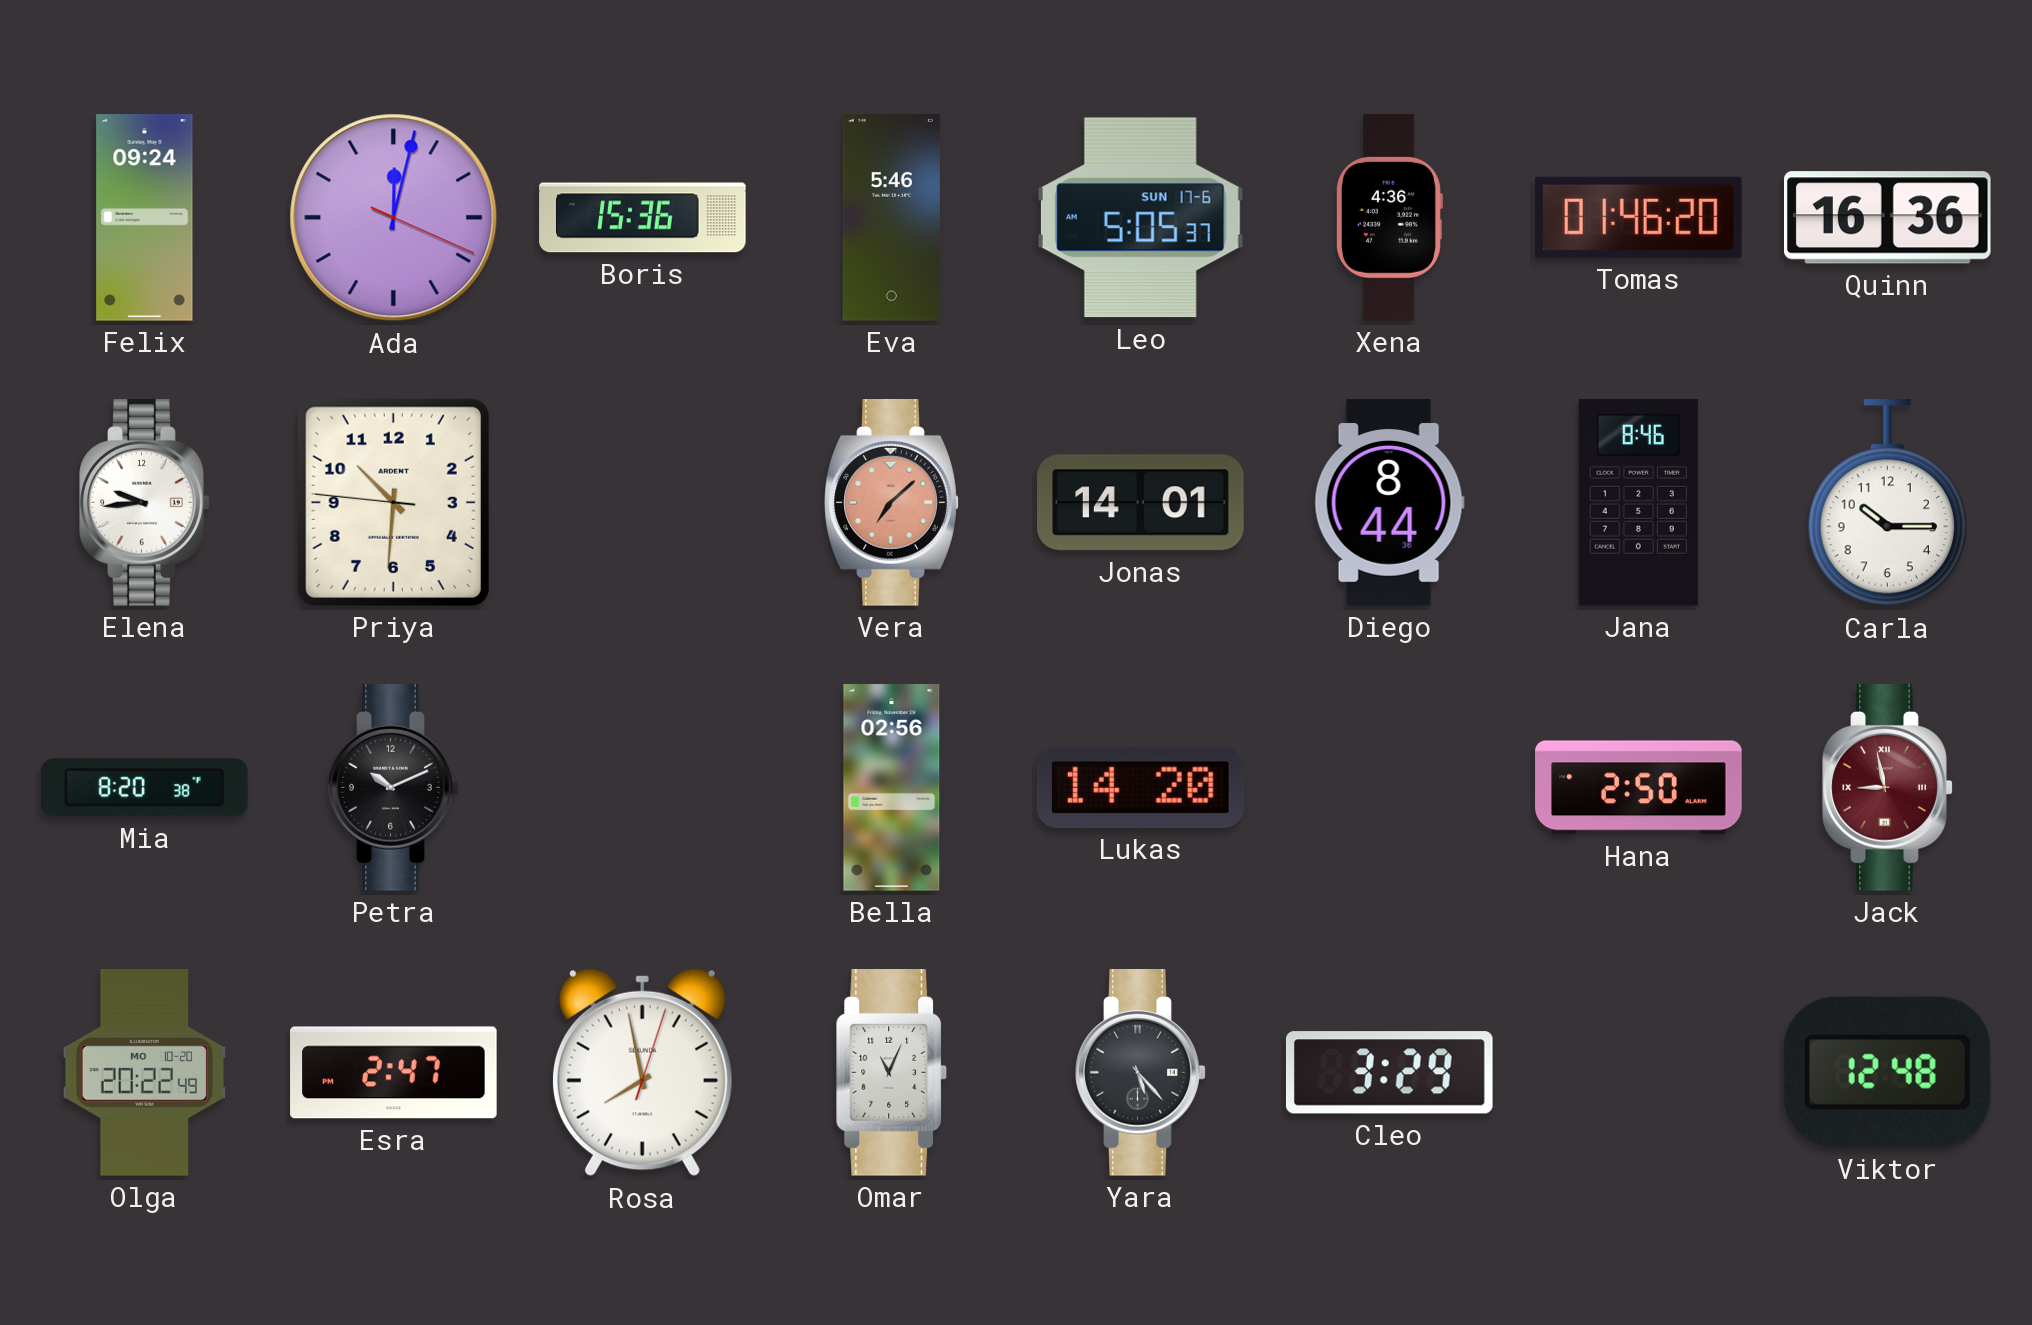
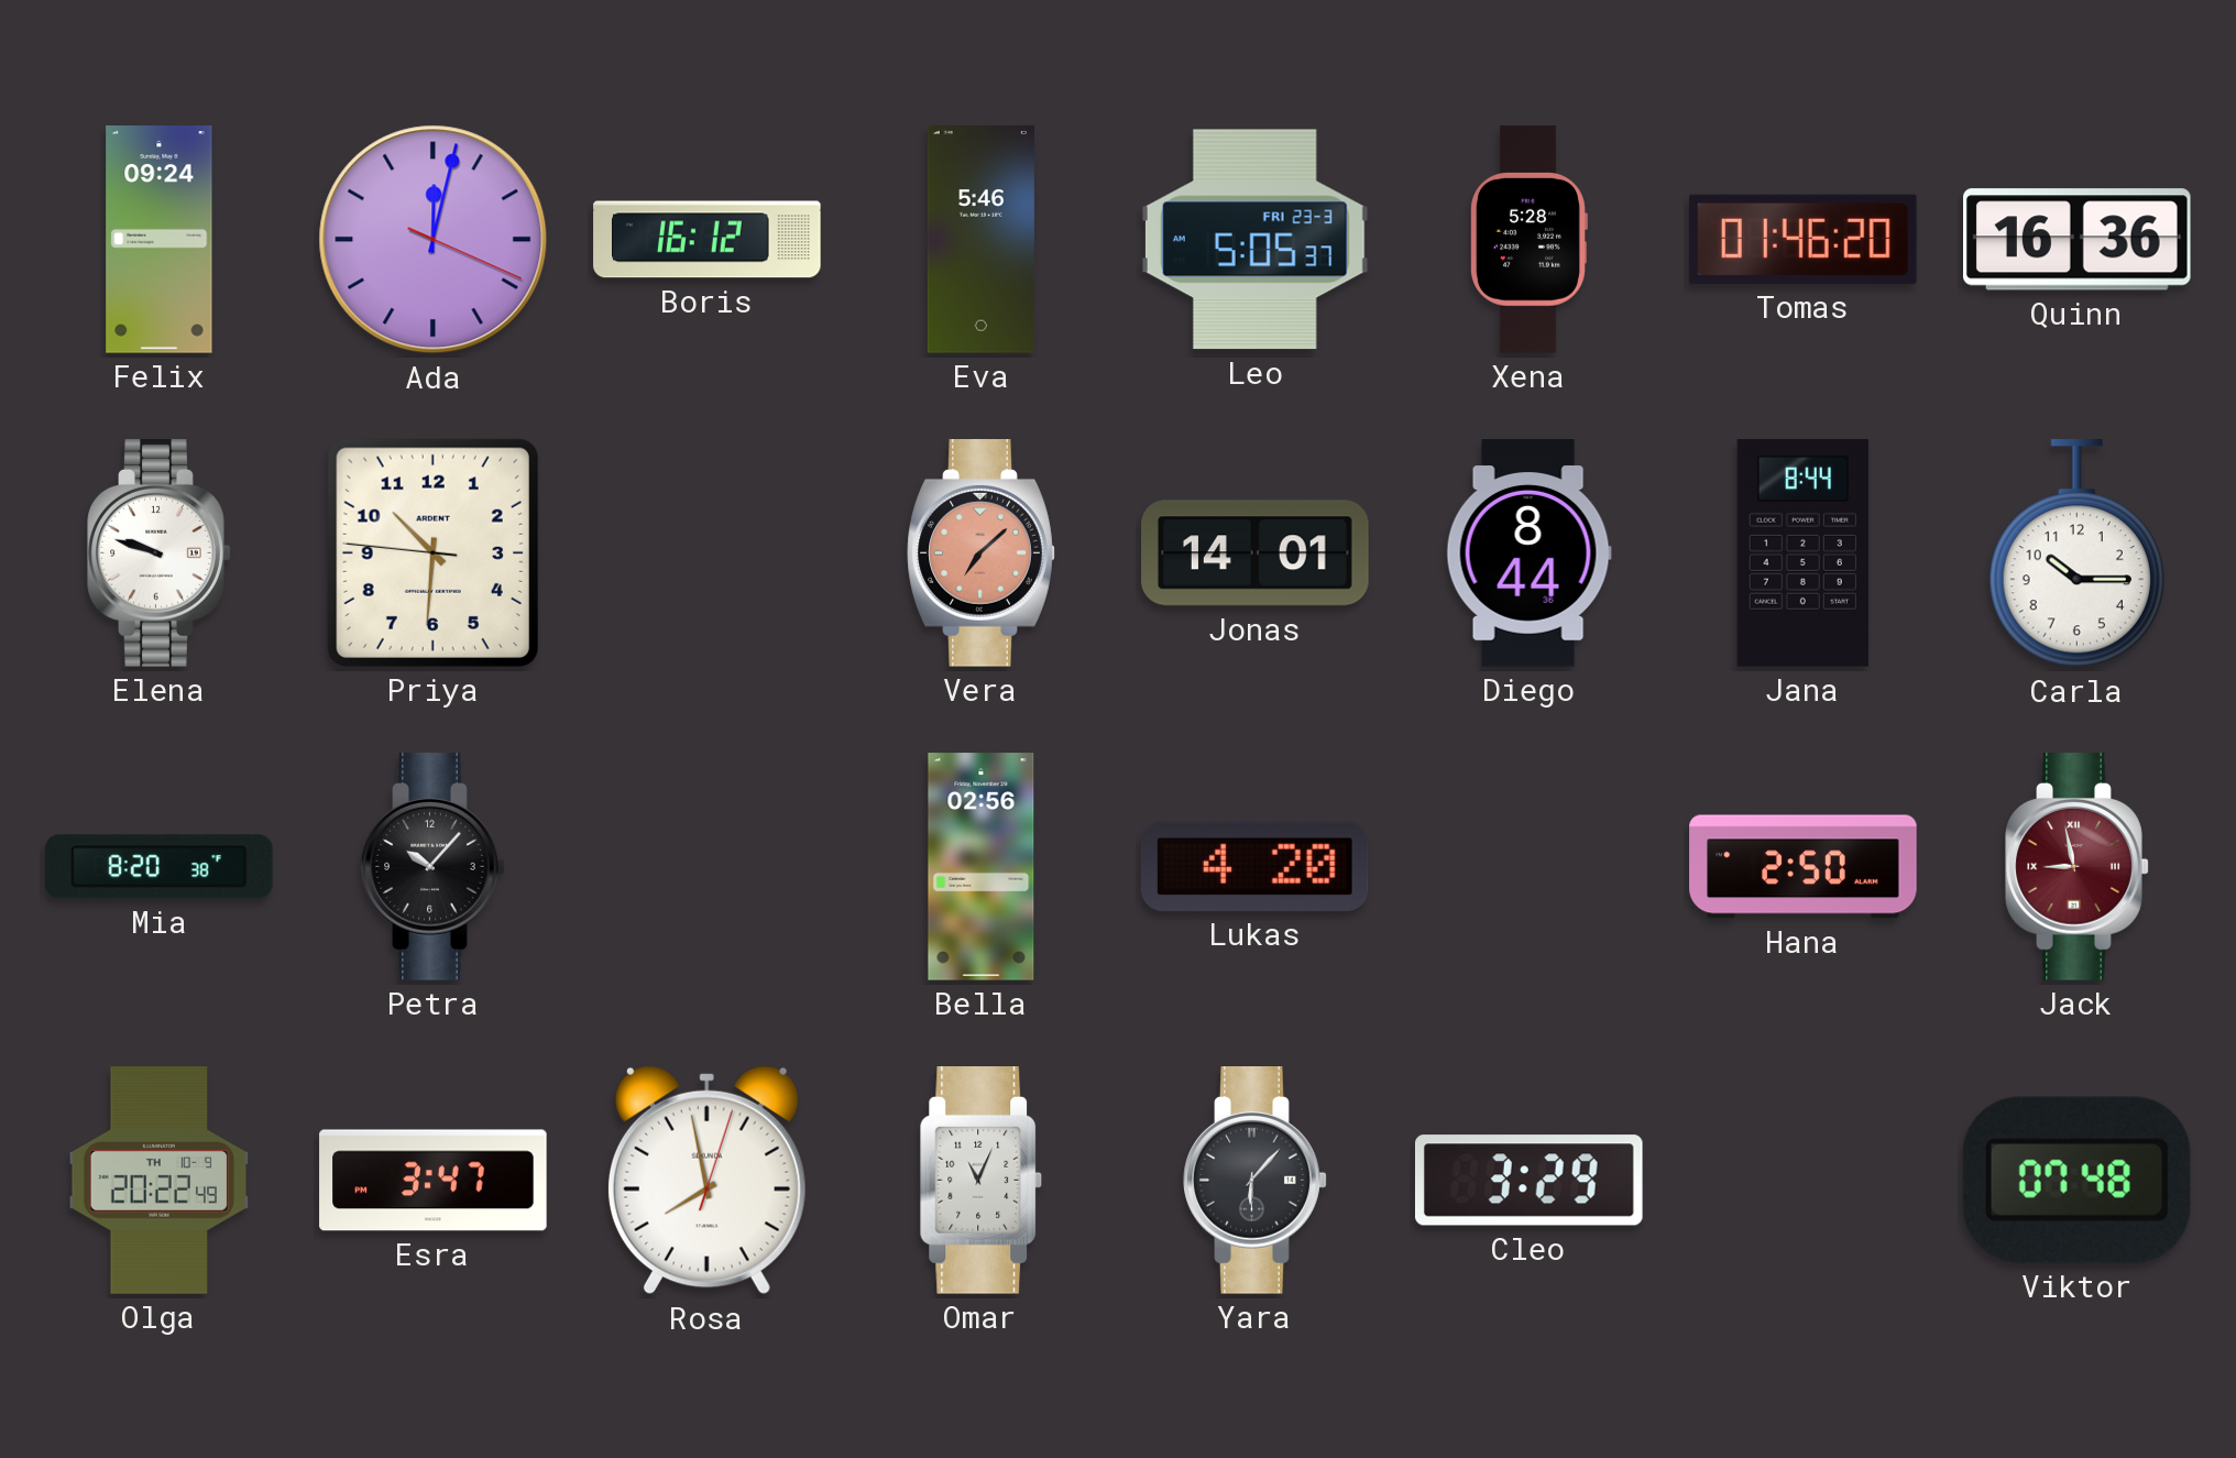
Boris: 15:36 -> 16:12 (708, 240)
Leo date: SUN 17-6 -> FRI 23-3 (1254, 240)
Xena: 4:36 -> 5:28 (1530, 240)
Elena: 9:44 -> 9:48 (160, 553)
Jana: 8:46 -> 8:44 (1802, 553)
Petra: 10:11 -> 10:07 (434, 867)
Lukas: 14:20 -> 4:20 (1254, 866)
Olga date: MO 10-20 -> TH 10-9 (160, 1181)
Esra: 2:47 -> 3:47 (434, 1181)
Yara: 5:23 -> 6:07 (1256, 1181)
Viktor: 12:48 -> 07:48 (2076, 1180)
